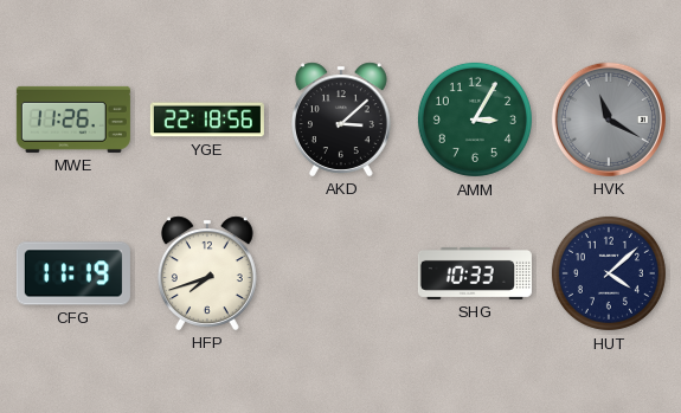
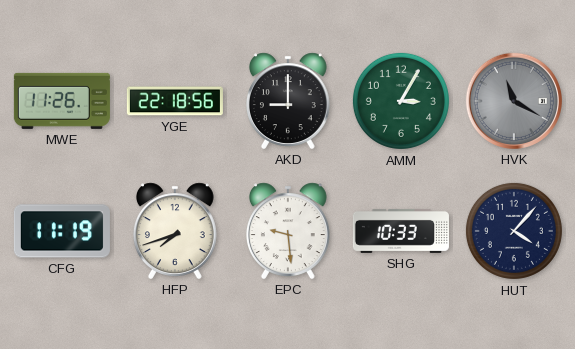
AKD: 3:08 -> 9:00 (288, 101)
EPC: none -> 9:29 (288, 231)
HUT: 4:08 -> 4:07 (514, 231)
